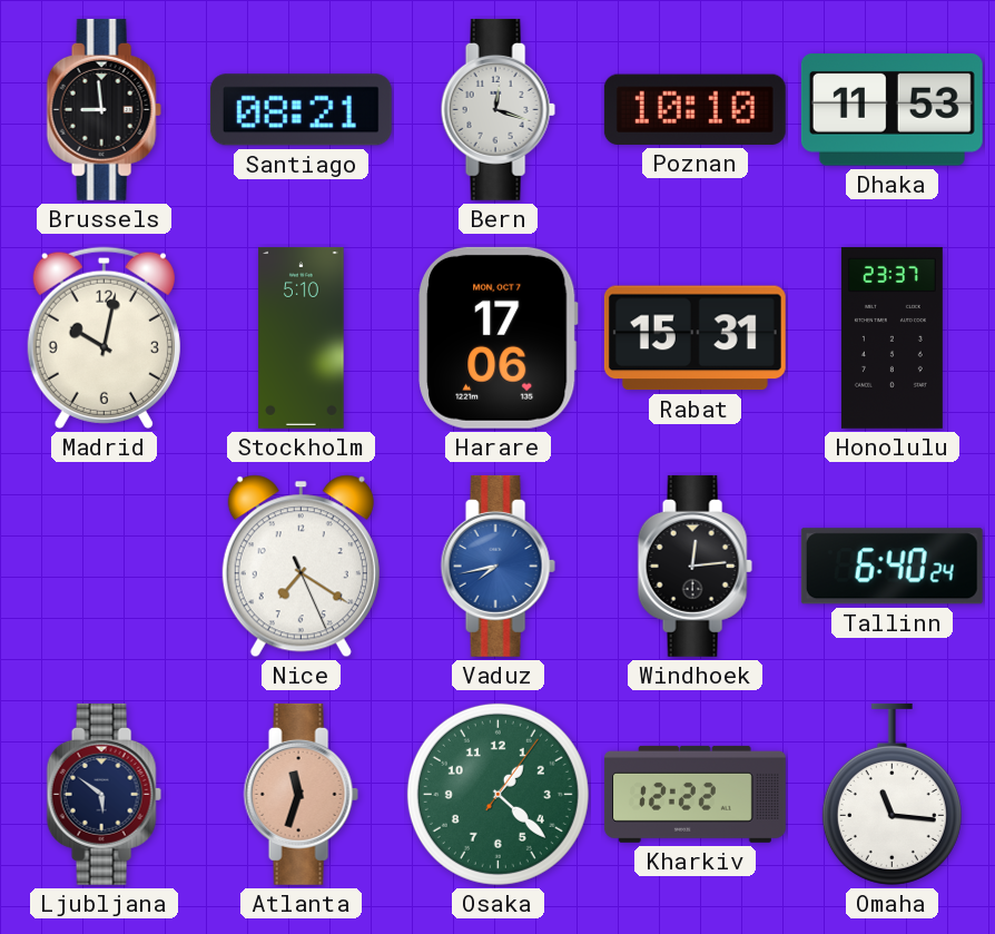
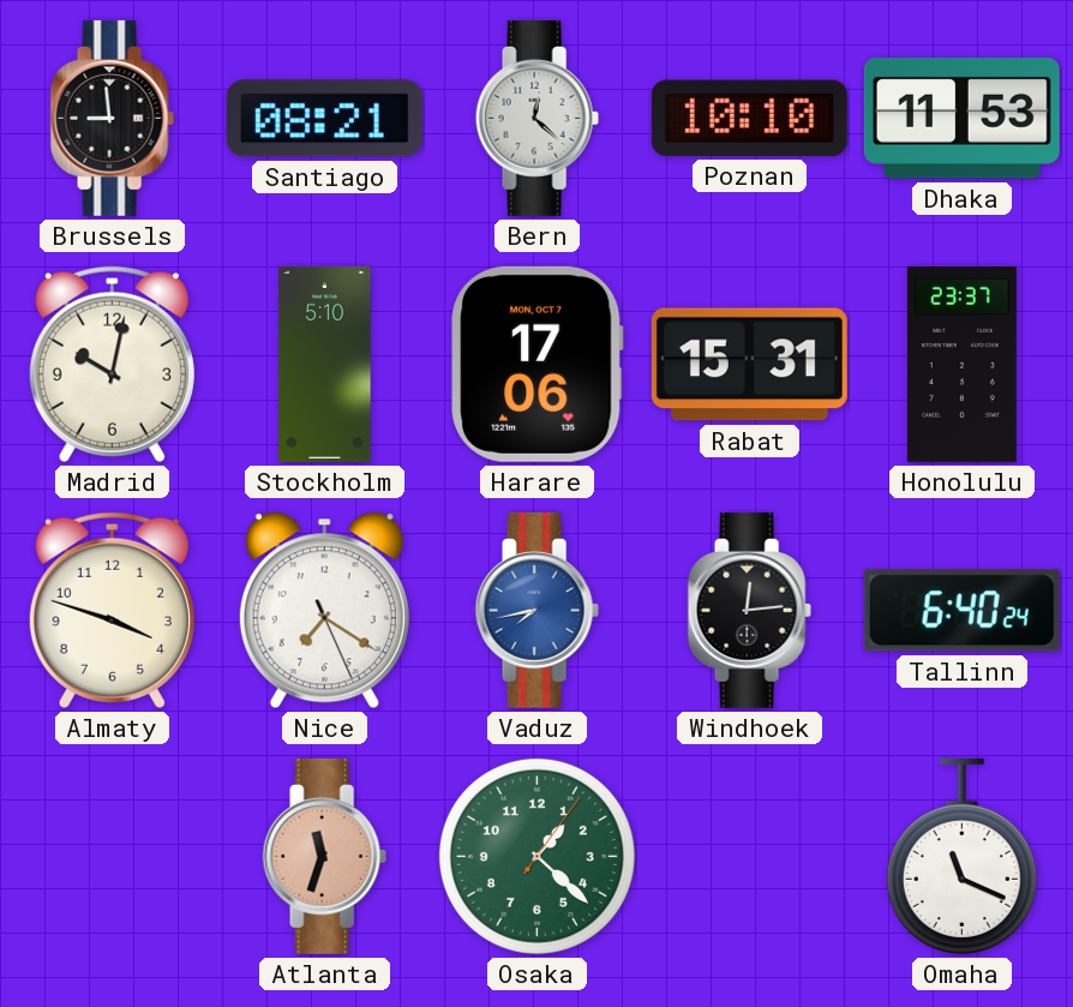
Bern: 12:18 -> 12:22 (536, 118)
Almaty: none -> 3:48 (112, 610)
Ljubljana: 5:51 -> none (104, 794)
Kharkiv: 12:22 -> none (694, 794)
Omaha: 11:16 -> 11:19 (961, 856)
